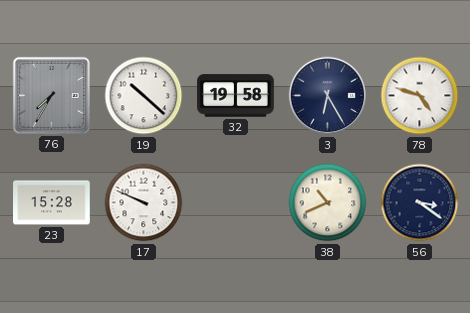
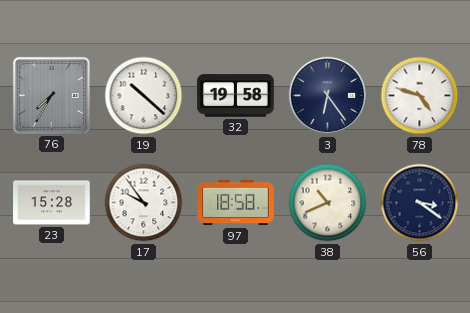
3: 6:25 -> 6:24 (328, 96)
17: 9:49 -> 9:54 (144, 203)
97: none -> 18:58 (236, 203)
